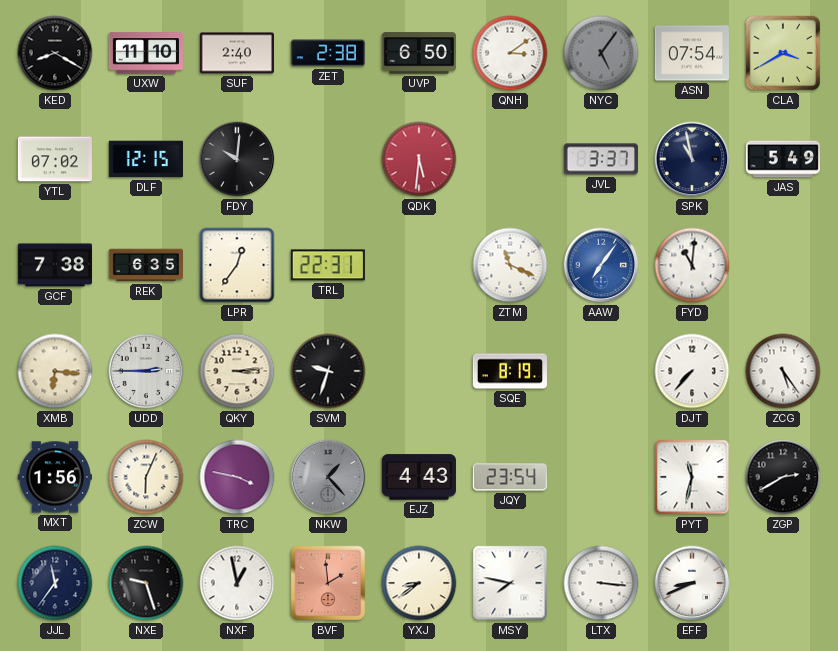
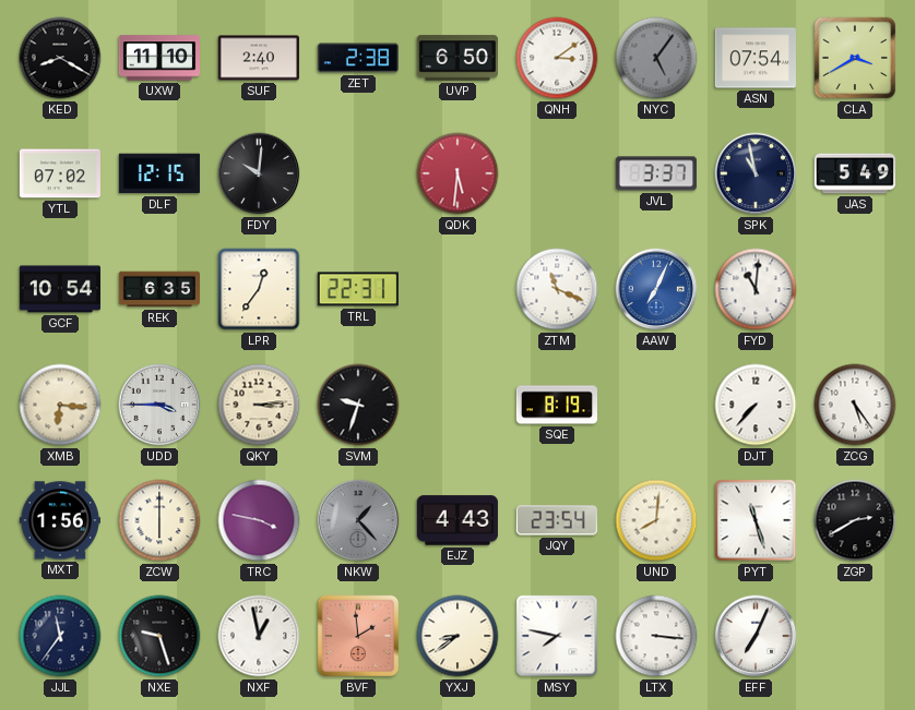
GCF: 7:38 -> 10:54 (59, 289)
AAW: 7:06 -> 7:04 (656, 289)
UDD: 2:45 -> 3:45 (159, 405)
ZCW: 6:04 -> 6:00 (159, 520)
UND: none -> 8:01 (656, 520)
PYT: 11:32 -> 11:27 (756, 520)
EFF: 8:41 -> 7:04 (756, 636)
